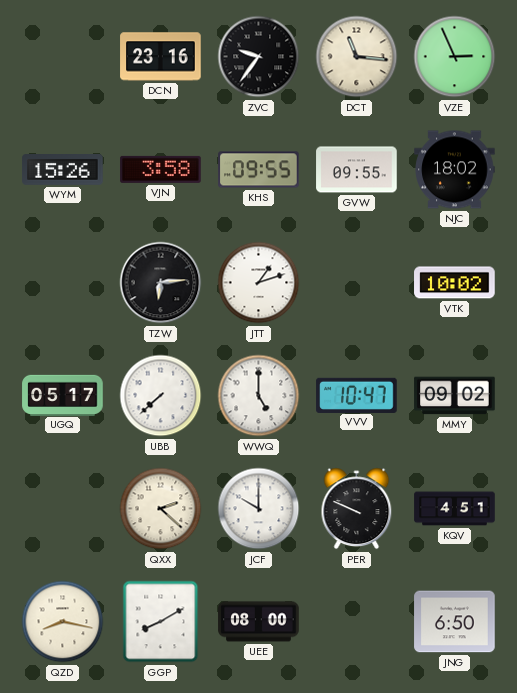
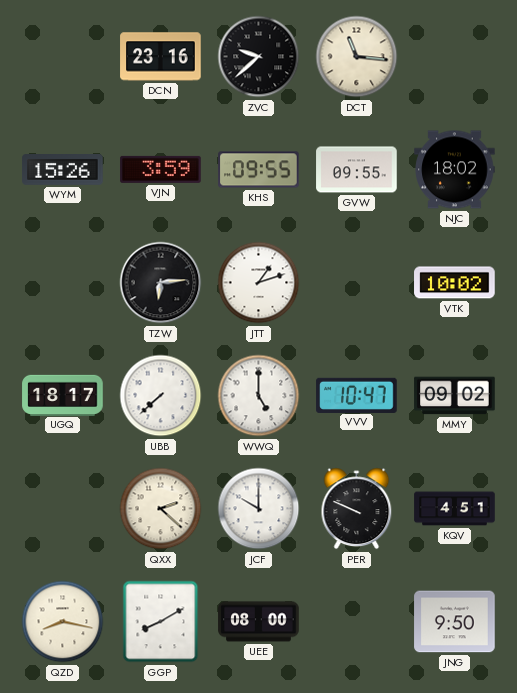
ZVC: 9:36 -> 9:38 (259, 57)
VZE: 2:56 -> none (455, 57)
VJN: 3:58 -> 3:59 (161, 169)
UGQ: 05:17 -> 18:17 (63, 395)
JNG: 6:50 -> 9:50 (455, 622)
